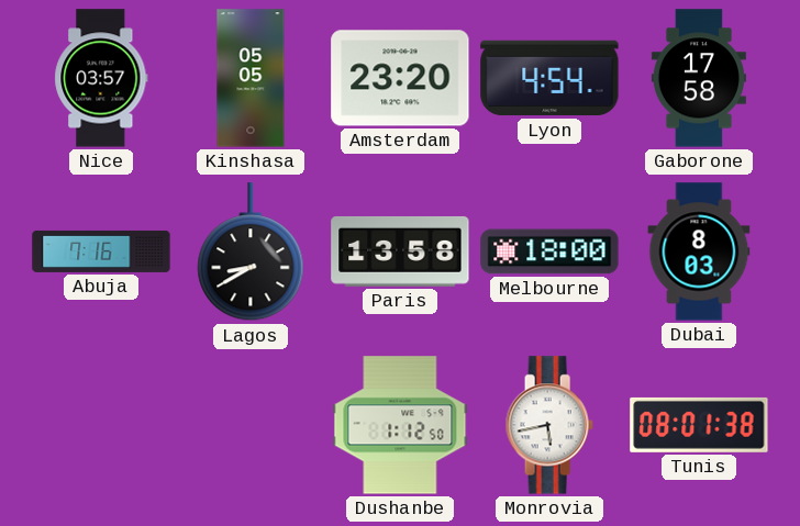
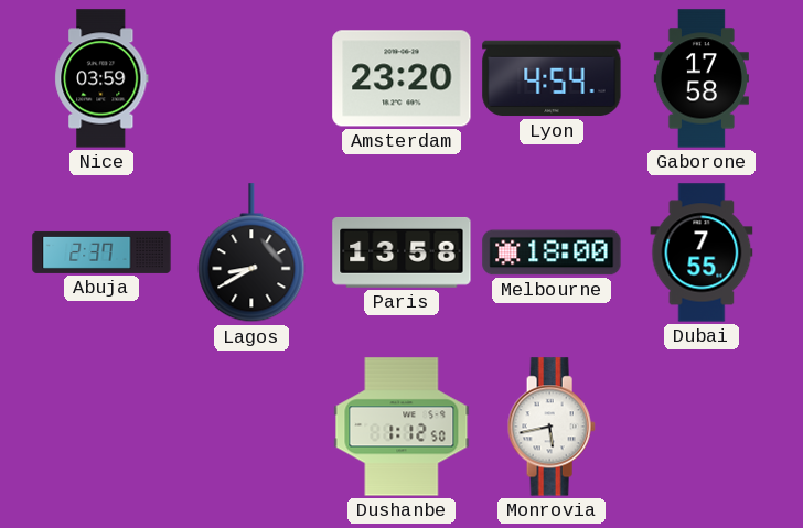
Nice: 03:57 -> 03:59 (101, 78)
Kinshasa: 05:05 -> none (251, 78)
Abuja: 7:16 -> 2:37 (101, 252)
Dubai: 8:03 -> 7:55 (702, 252)
Tunis: 08:01 -> none (699, 425)
